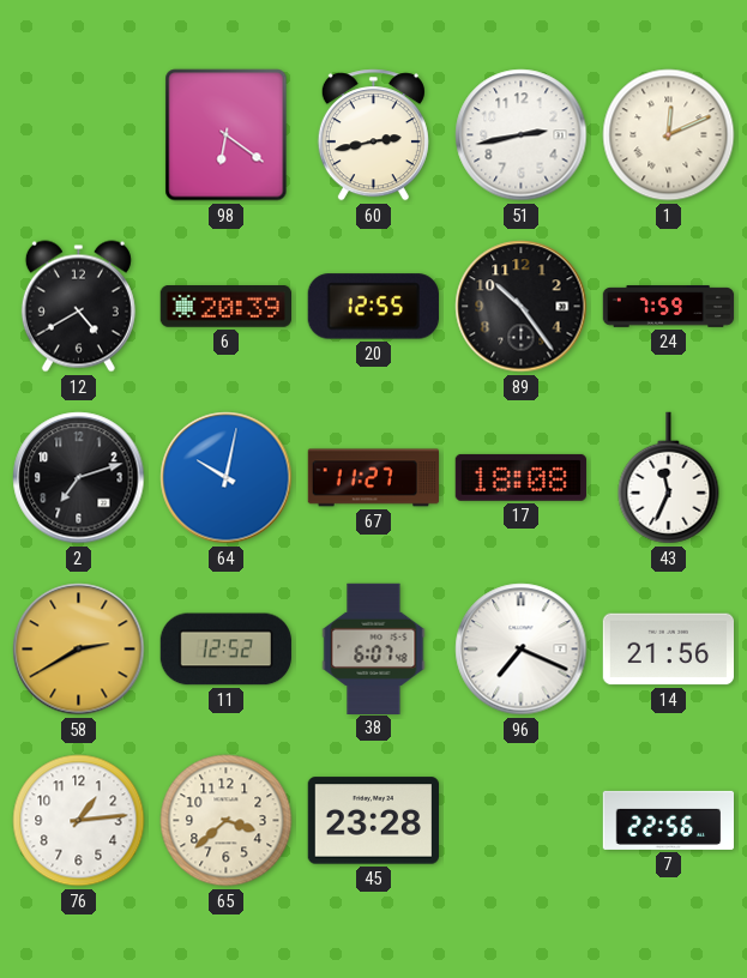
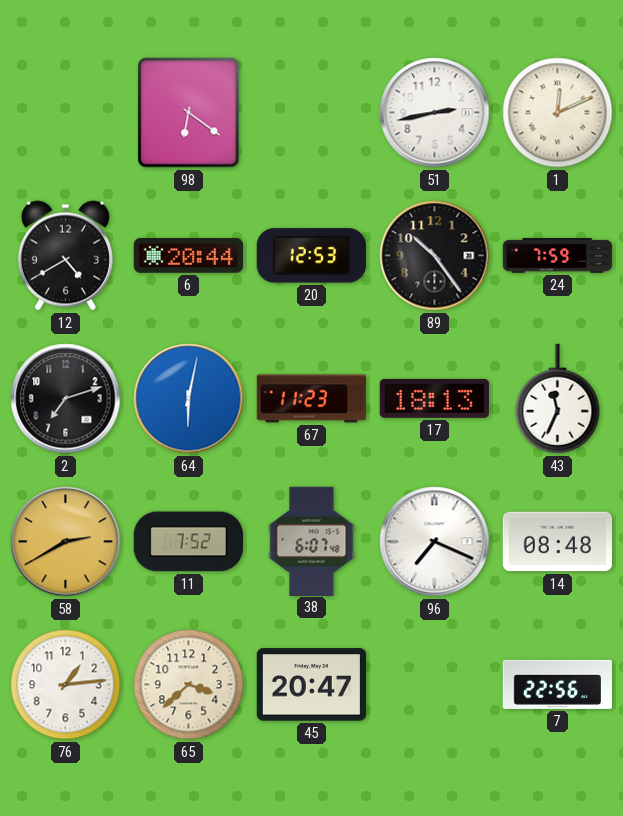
60: 2:43 -> none (373, 135)
6: 20:39 -> 20:44 (188, 256)
20: 12:55 -> 12:53 (311, 256)
64: 10:02 -> 6:02 (189, 399)
67: 11:27 -> 11:23 (311, 399)
17: 18:08 -> 18:13 (434, 398)
11: 12:52 -> 7:52 (188, 542)
14: 21:56 -> 08:48 (557, 542)
45: 23:28 -> 20:47 (311, 685)
